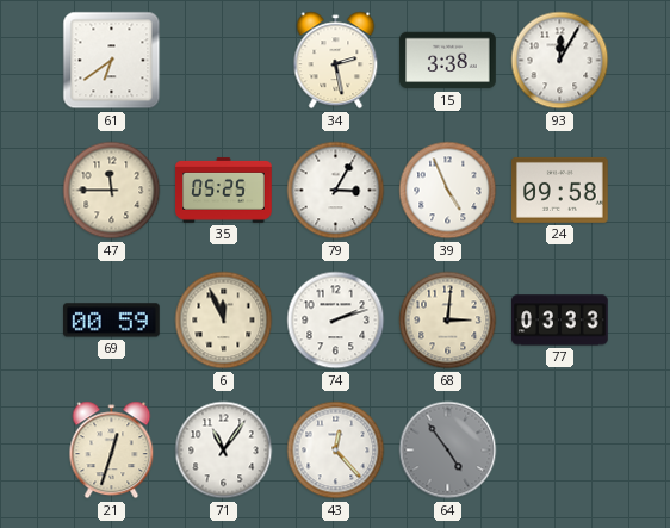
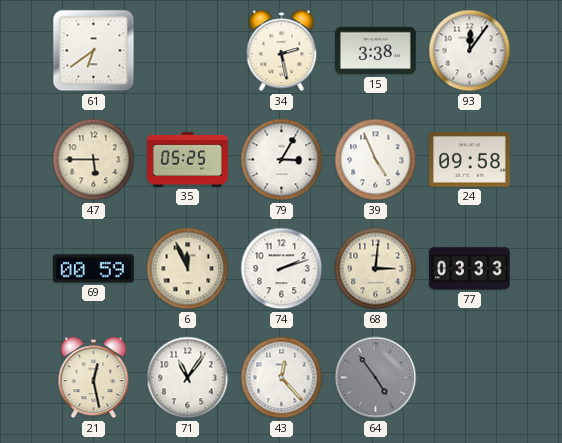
93: 12:05 -> 12:06 (470, 51)
47: 11:45 -> 5:45 (94, 160)
21: 12:33 -> 12:28 (94, 378)
